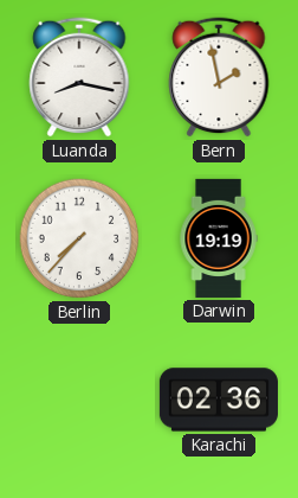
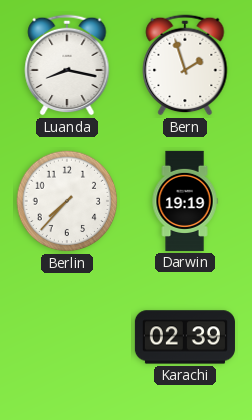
Bern: 1:58 -> 1:57 (185, 65)
Karachi: 02:36 -> 02:39 (185, 337)
